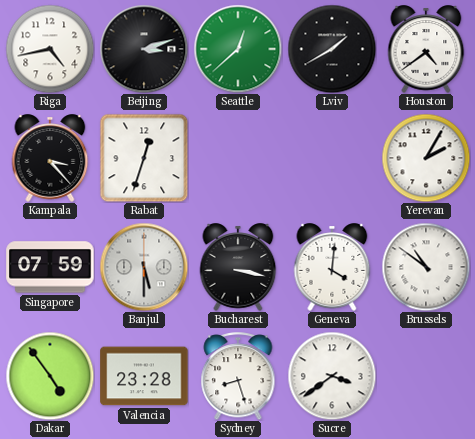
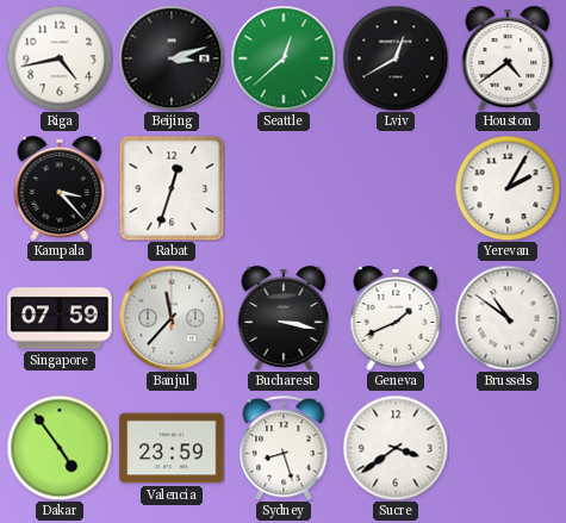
Lviv: 1:40 -> 12:40 (396, 58)
Banjul: 5:30 -> 11:37 (172, 318)
Geneva: 4:01 -> 1:41 (396, 318)
Valencia: 23:28 -> 23:59 (172, 448)
